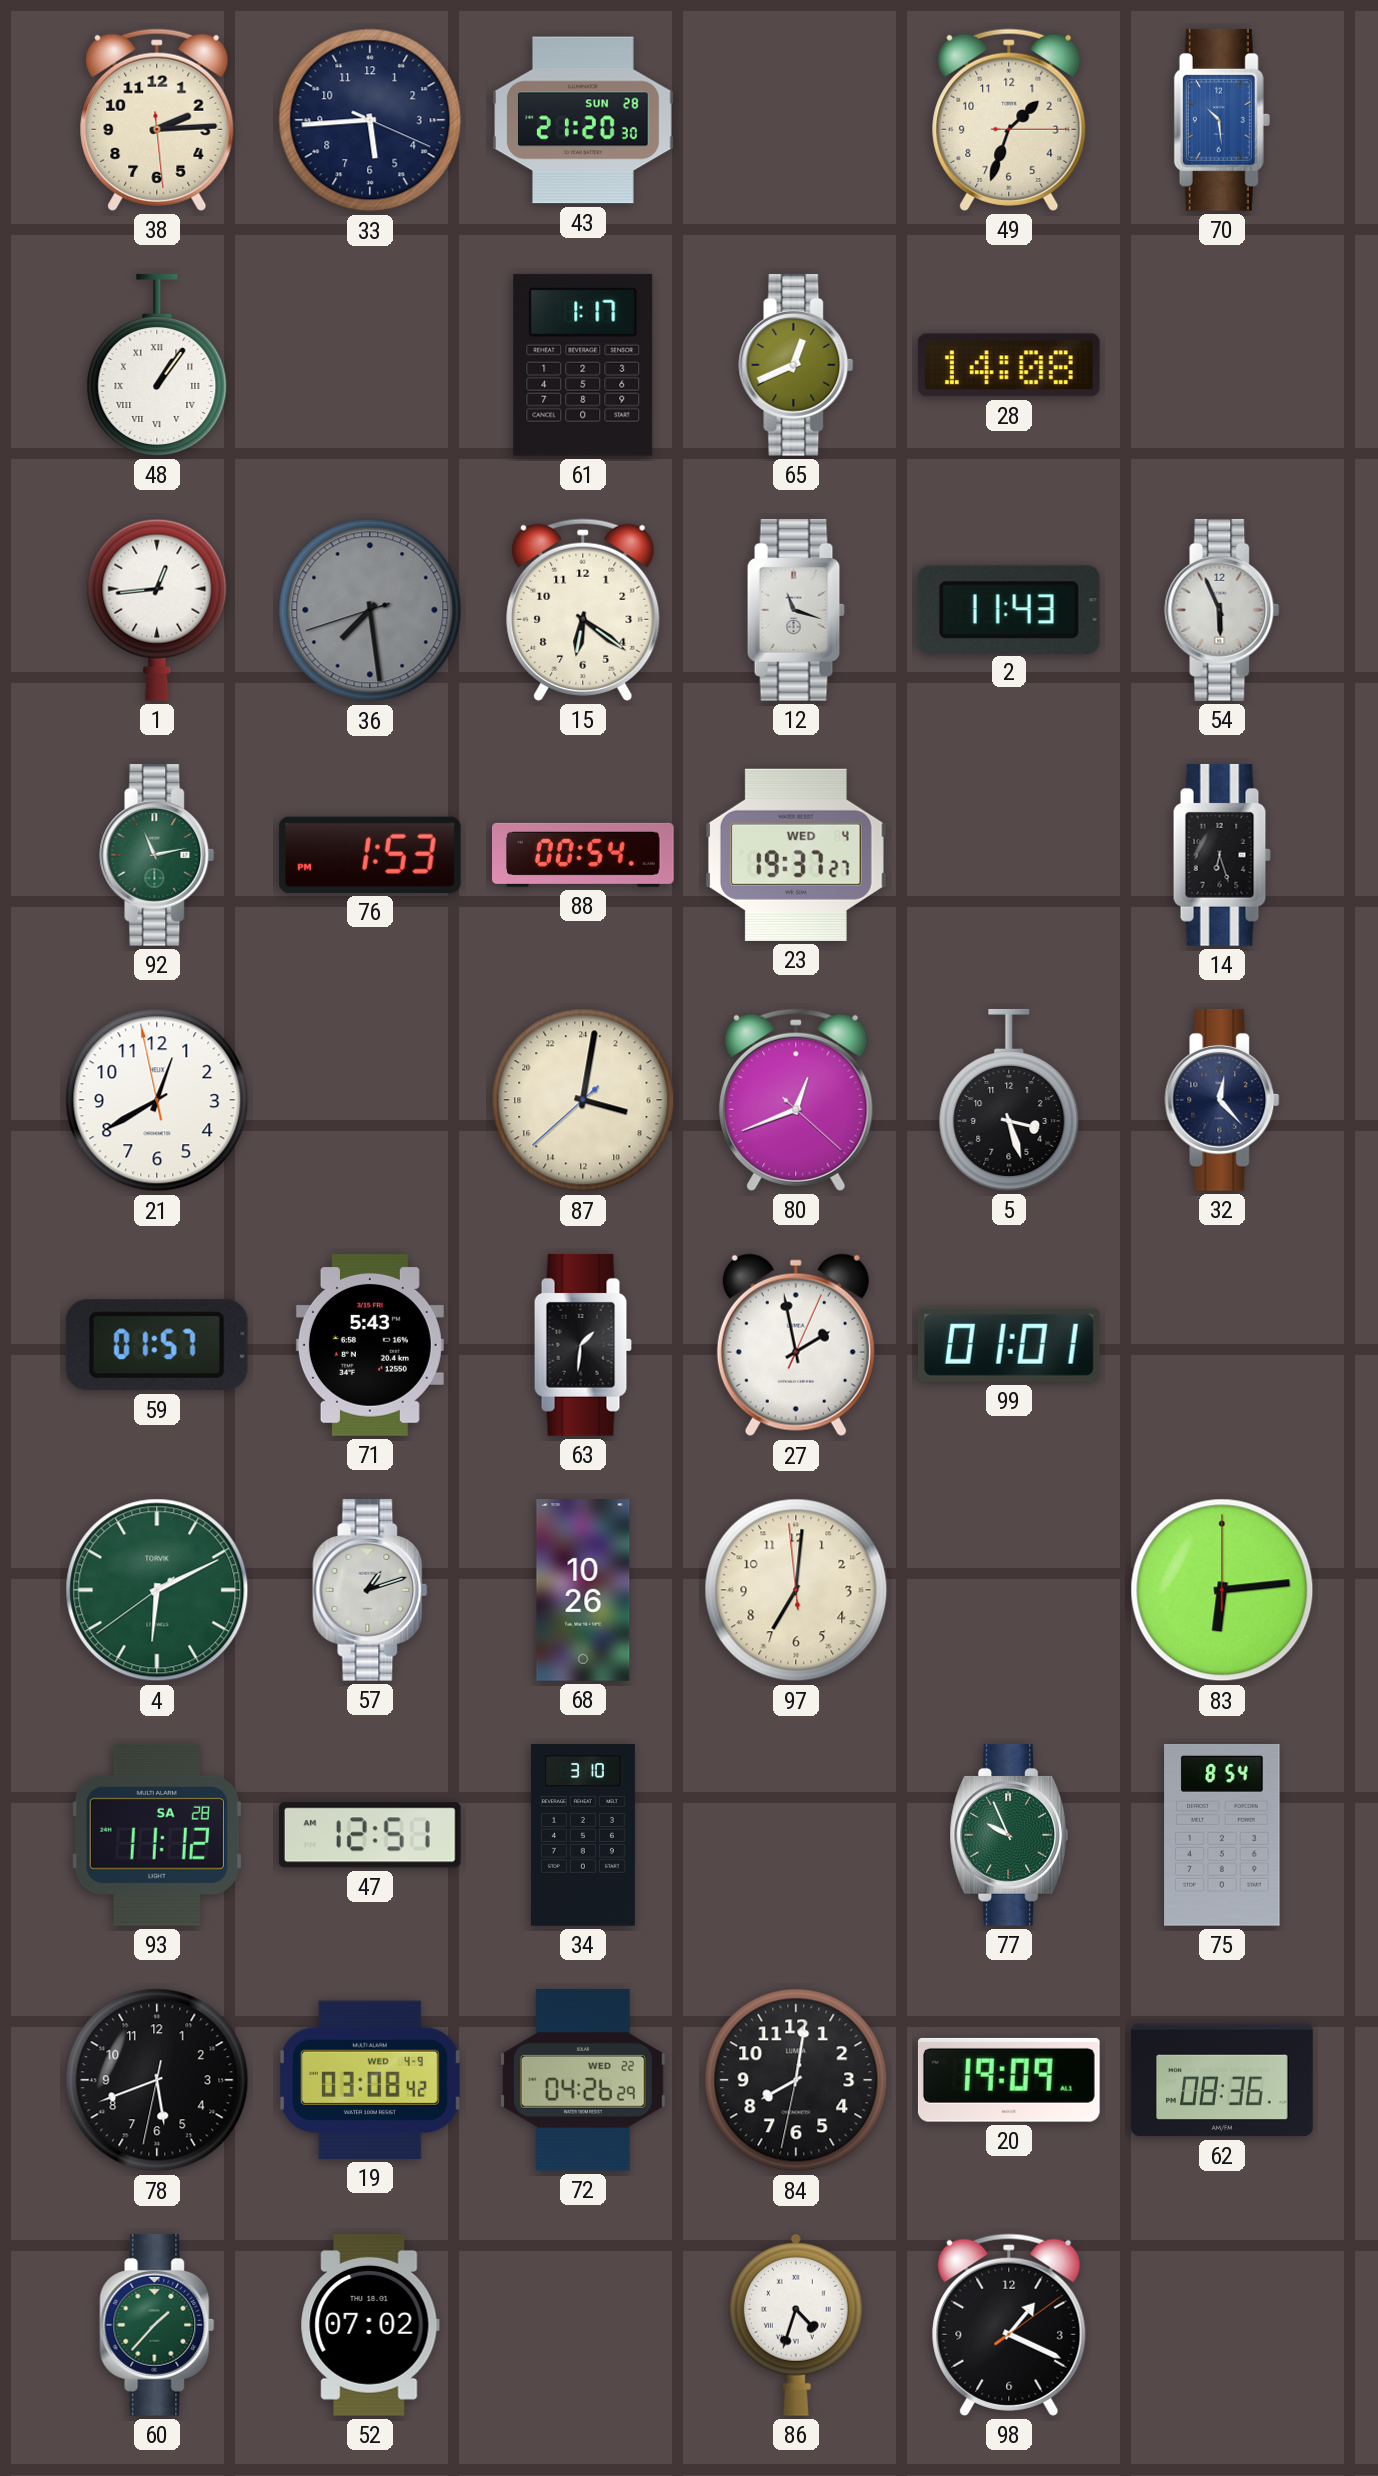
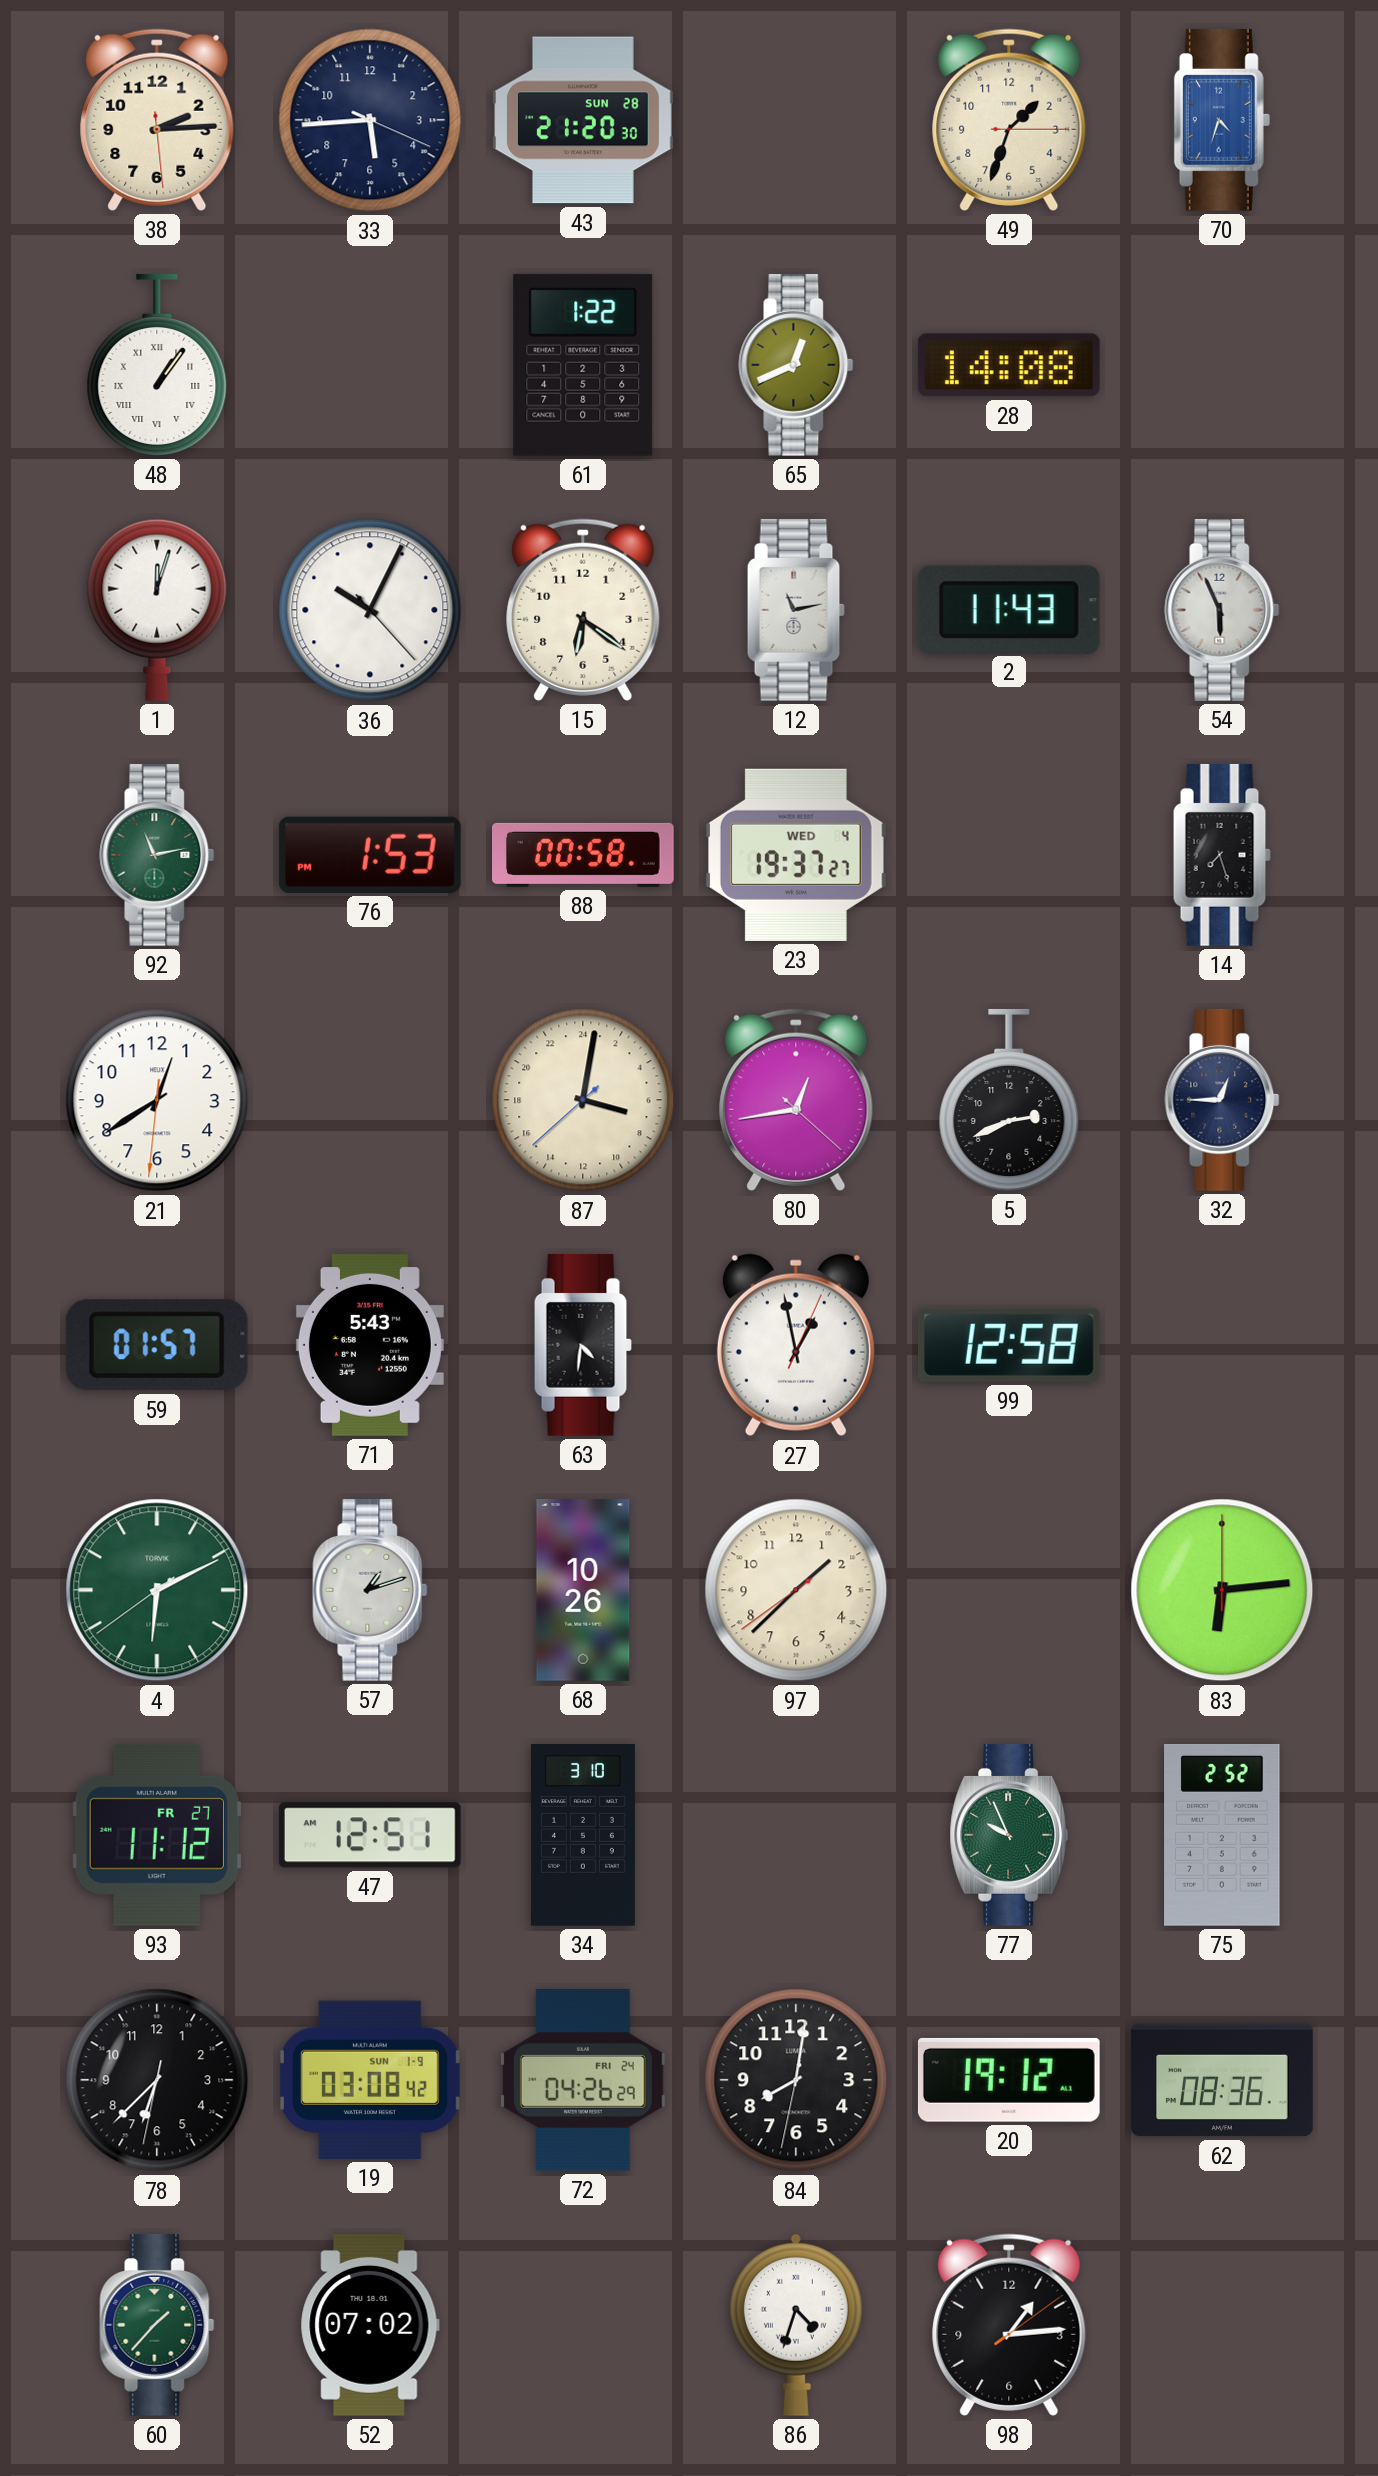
70: 10:29 -> 4:33 (1222, 120)
61: 1:17 -> 1:22 (583, 365)
1: 12:44 -> 12:03 (157, 610)
36: 7:28 -> 10:04 (370, 610)
36 dial: grey -> white (370, 610)
12: 11:18 -> 11:13 (796, 610)
88: 00:54 -> 00:58 (584, 855)
14: 6:27 -> 7:27 (1222, 855)
21: 12:39:58 -> 12:39:31 (157, 1100)
80: 12:41 -> 12:43 (796, 1100)
5: 3:27 -> 2:41 (1009, 1100)
32: 12:23 -> 12:45 (1222, 1100)
63: 1:31 -> 4:31 (583, 1345)
27: 1:58 -> 12:58 (796, 1345)
99: 01:01 -> 12:58 (1009, 1345)
97: 7:00 -> 1:37 (796, 1590)
93 date: SA 28 -> FR 27 (157, 1835)
75: 8:54 -> 2:52 (1222, 1835)
78: 5:41 -> 6:37 (157, 2080)
19 date: WED 4-9 -> SUN 1-9 (370, 2080)
72 date: WED 22 -> FRI 24 (583, 2080)
20: 19:09 -> 19:12 (1009, 2080)
98: 1:19 -> 1:14 (1009, 2325)
